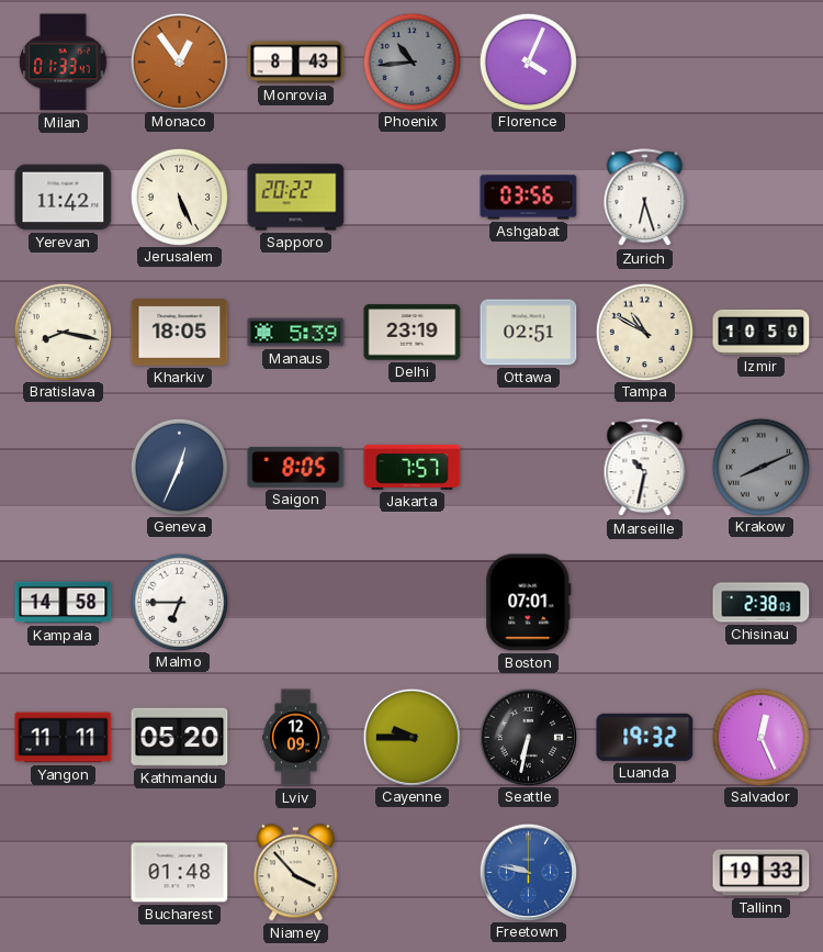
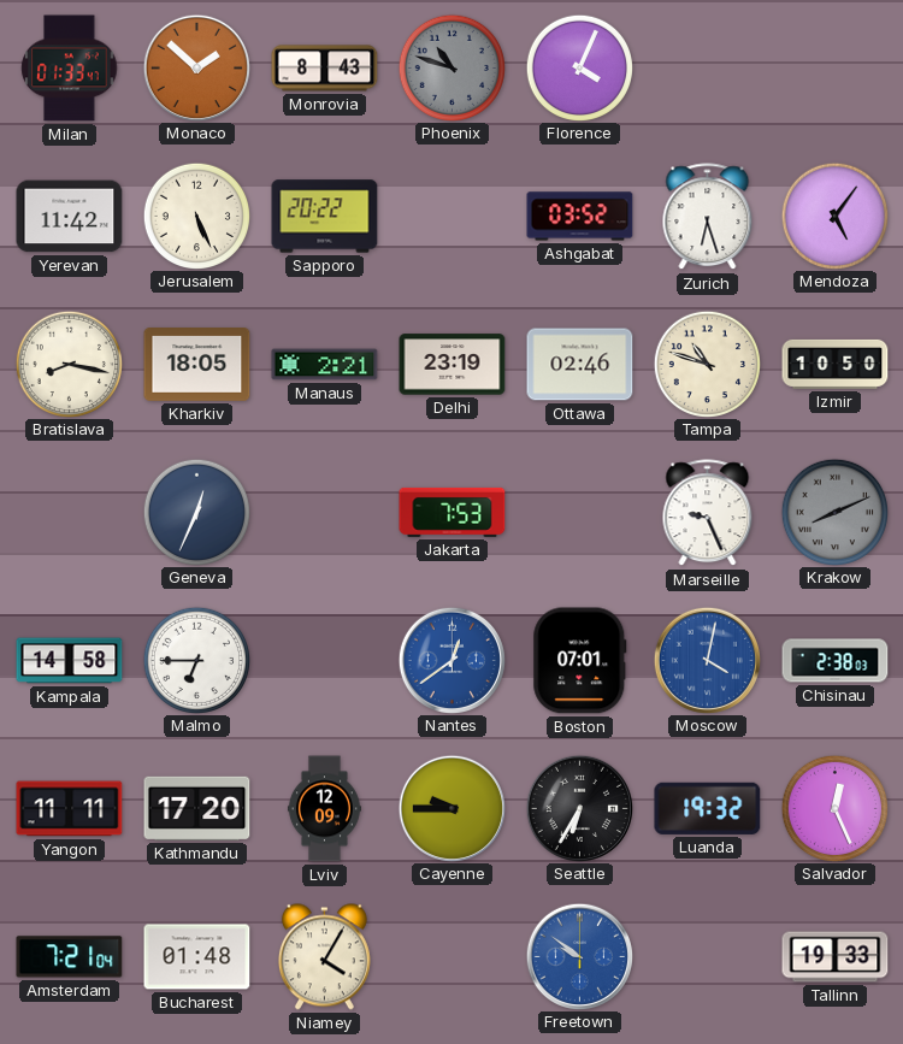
Monaco: 12:54 -> 1:52 (196, 67)
Phoenix: 10:44 -> 10:48 (451, 67)
Ashgabat: 03:56 -> 03:52 (580, 217)
Mendoza: none -> 5:06 (834, 216)
Manaus: 5:39 -> 2:21 (325, 365)
Ottawa: 02:51 -> 02:46 (580, 365)
Tampa: 10:50 -> 10:48 (707, 364)
Saigon: 8:05 -> none (296, 467)
Jakarta: 7:57 -> 7:53 (453, 512)
Marseille: 10:32 -> 9:26 (708, 513)
Nantes: none -> 12:39 (451, 660)
Moscow: none -> 4:02 (707, 660)
Kathmandu: 05:20 -> 17:20 (197, 808)
Seattle: 6:32 -> 6:35 (579, 808)
Amsterdam: none -> 7:21 (70, 957)
Niamey: 3:53 -> 4:05 (324, 957)
Freetown: 9:47 -> 9:51 (579, 956)
